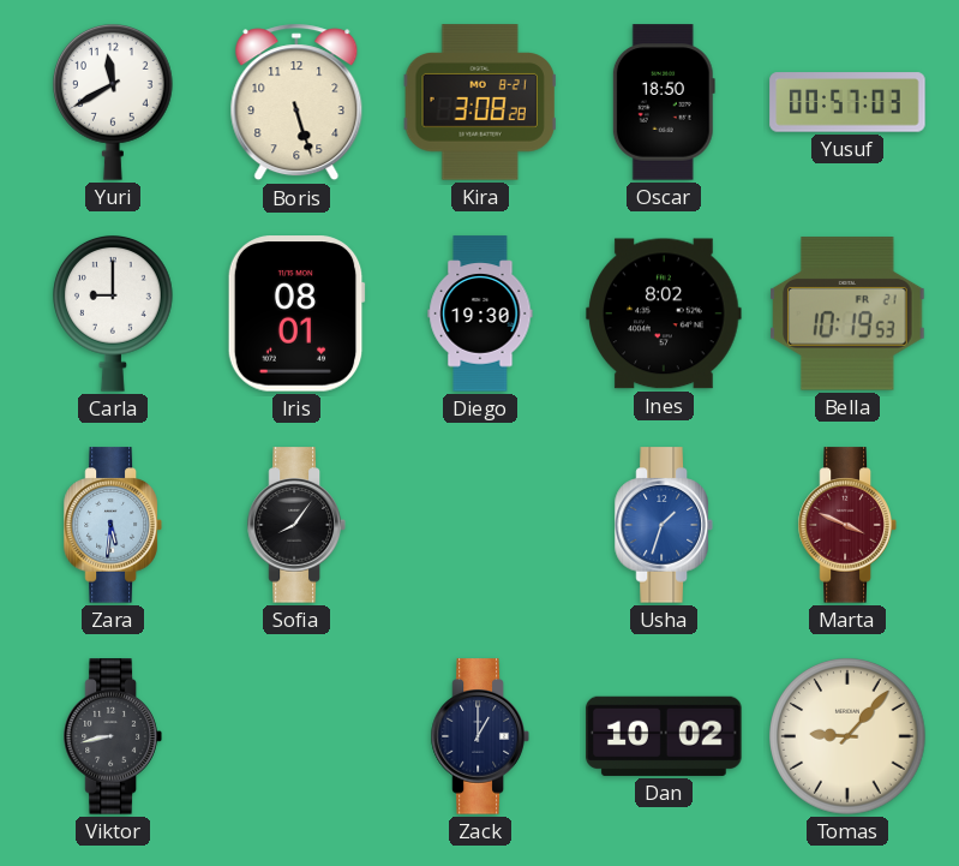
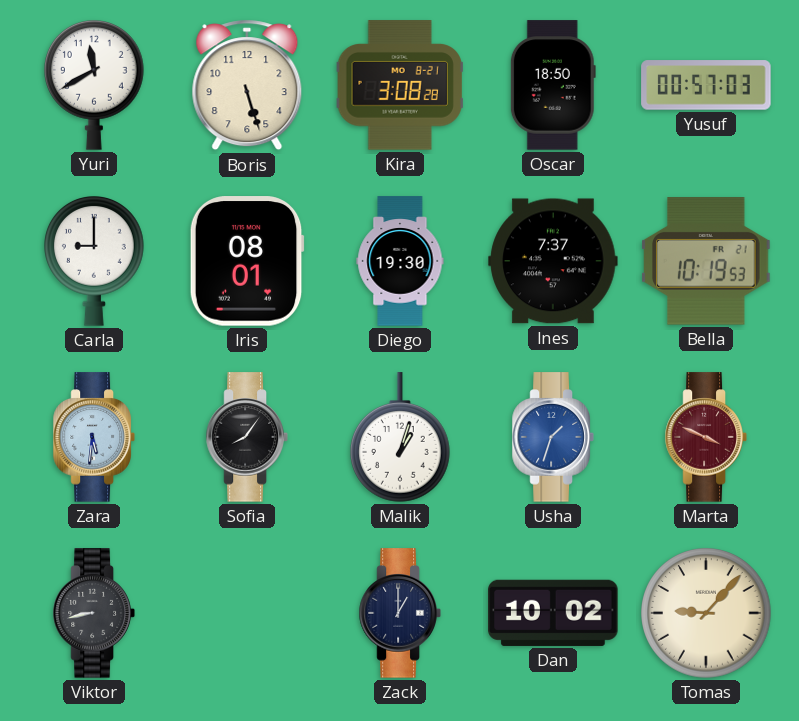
Ines: 8:02 -> 7:37 (553, 261)
Malik: none -> 1:03 (401, 437)
